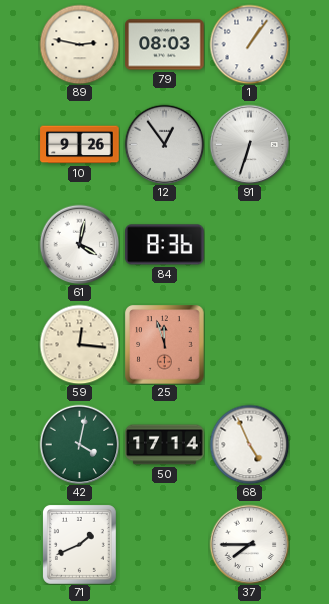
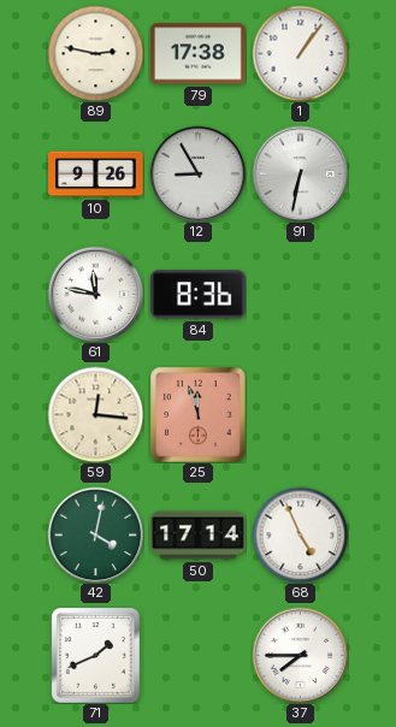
79: 08:03 -> 17:38 (199, 54)
12: 12:54 -> 8:55 (197, 173)
91: 6:33 -> 6:32 (300, 173)
61: 4:02 -> 11:47 (95, 294)
